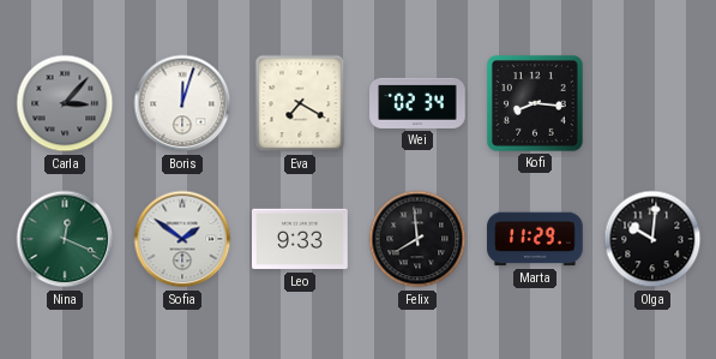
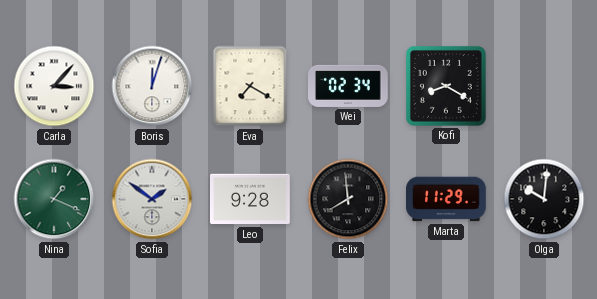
Carla dial: grey -> white (54, 86)
Kofi: 8:16 -> 8:20 (446, 86)
Nina: 12:19 -> 1:19 (54, 199)
Leo: 9:33 -> 9:28 (251, 199)
